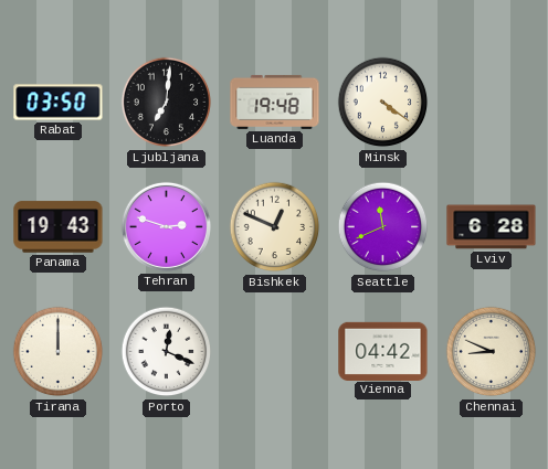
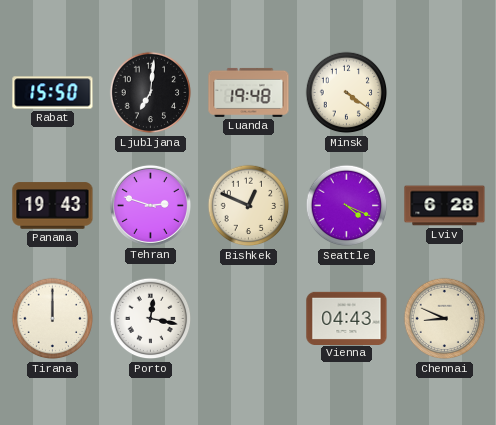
Rabat: 03:50 -> 15:50 (53, 93)
Seattle: 11:41 -> 4:19 (347, 206)
Porto: 12:19 -> 12:17 (151, 319)
Vienna: 04:42 -> 04:43 (347, 318)
